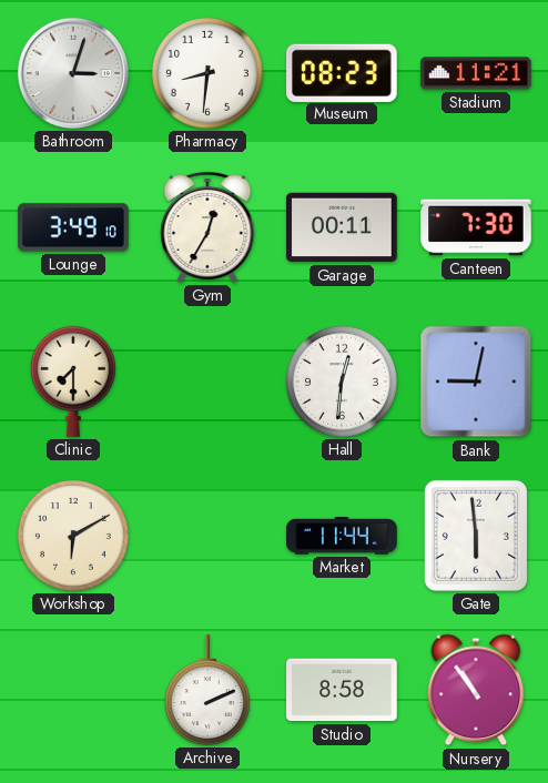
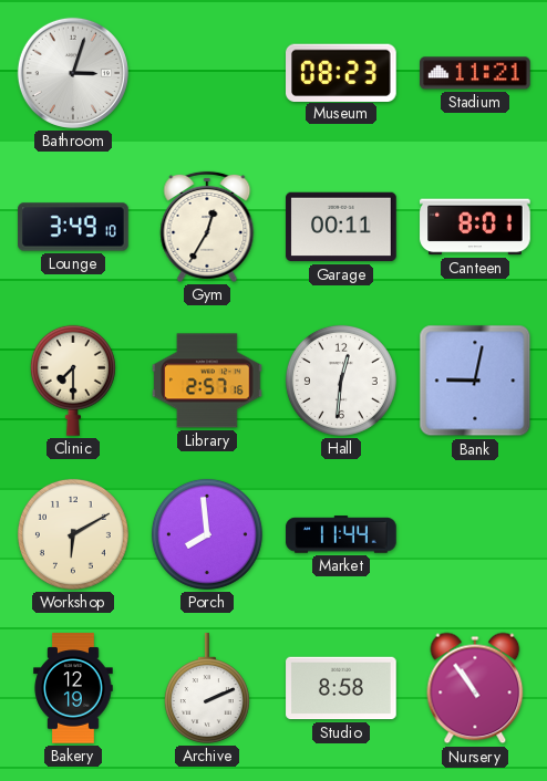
Pharmacy: 8:31 -> none (207, 73)
Canteen: 7:30 -> 8:01 (475, 227)
Library: none -> 2:57 (207, 381)
Porch: none -> 7:59 (207, 534)
Gate: 5:59 -> none (476, 536)
Bakery: none -> 12:19 (73, 688)
